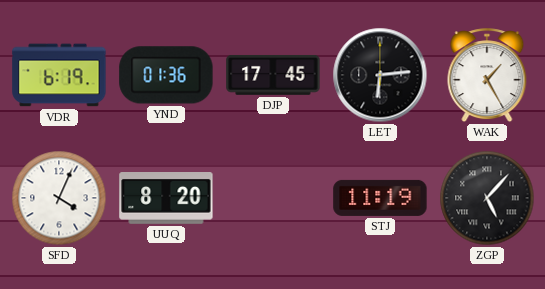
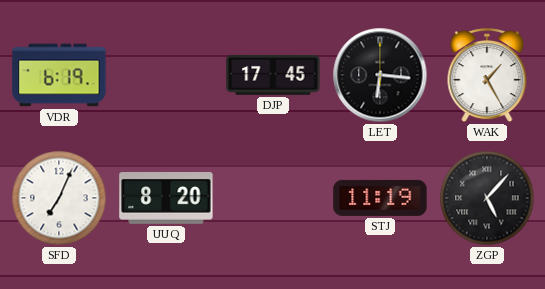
YND: 01:36 -> none (166, 75)
LET: 6:14 -> 6:16 (380, 75)
SFD: 4:04 -> 7:04 (59, 198)
